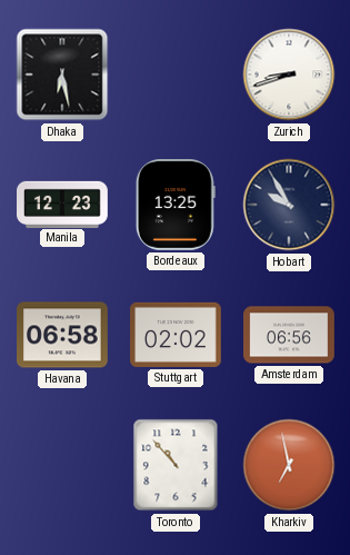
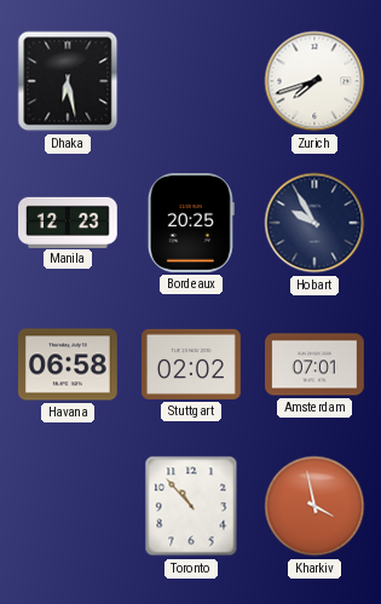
Zurich: 8:42 -> 7:42 (314, 81)
Bordeaux: 13:25 -> 20:25 (191, 224)
Amsterdam: 06:56 -> 07:01 (314, 364)
Kharkiv: 6:58 -> 3:58 (314, 506)
